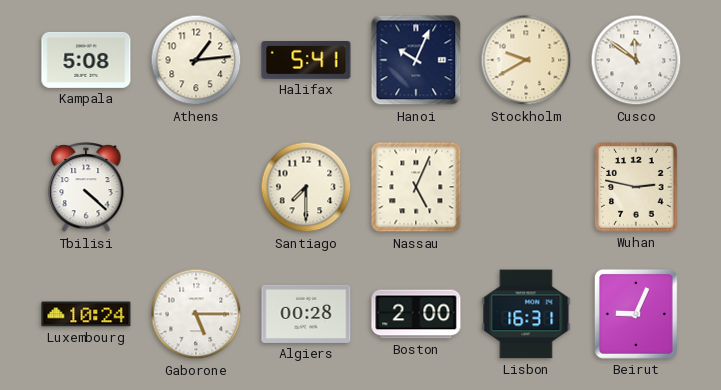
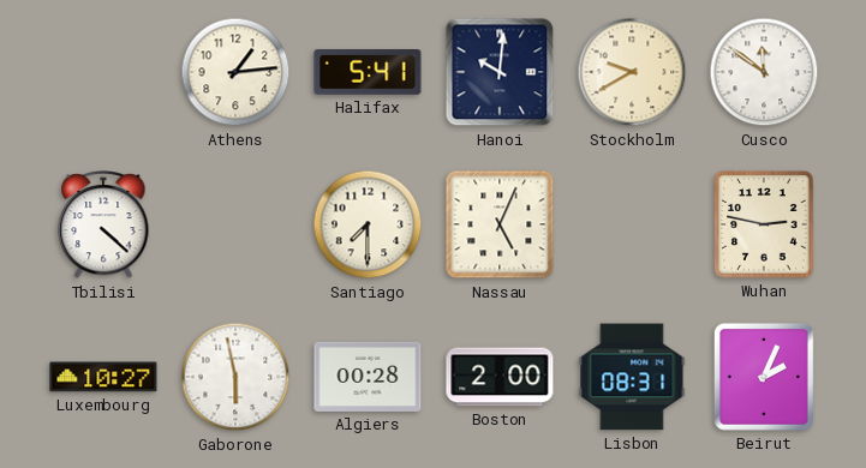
Kampala: 5:08 -> none (86, 60)
Hanoi: 10:04 -> 10:01 (500, 72)
Luxembourg: 10:24 -> 10:27 (103, 377)
Gaborone: 5:15 -> 5:58 (235, 377)
Lisbon: 16:31 -> 08:31 (632, 377)
Beirut: 9:04 -> 2:04 (764, 378)
